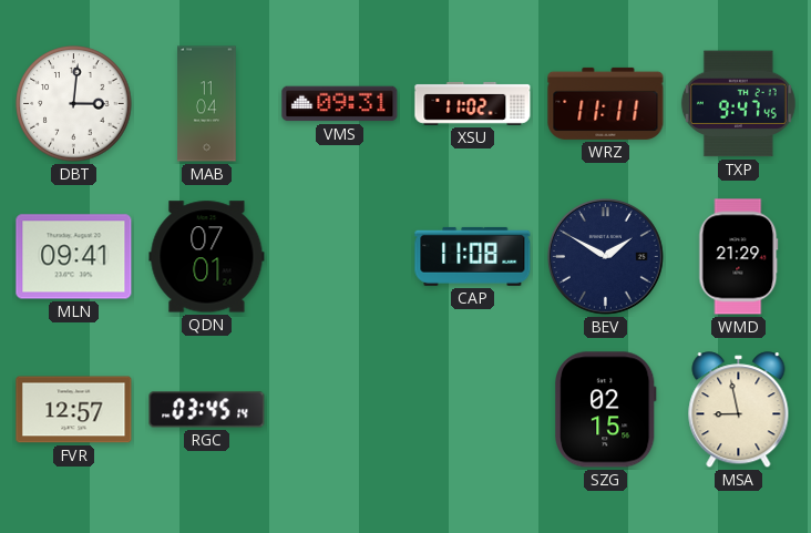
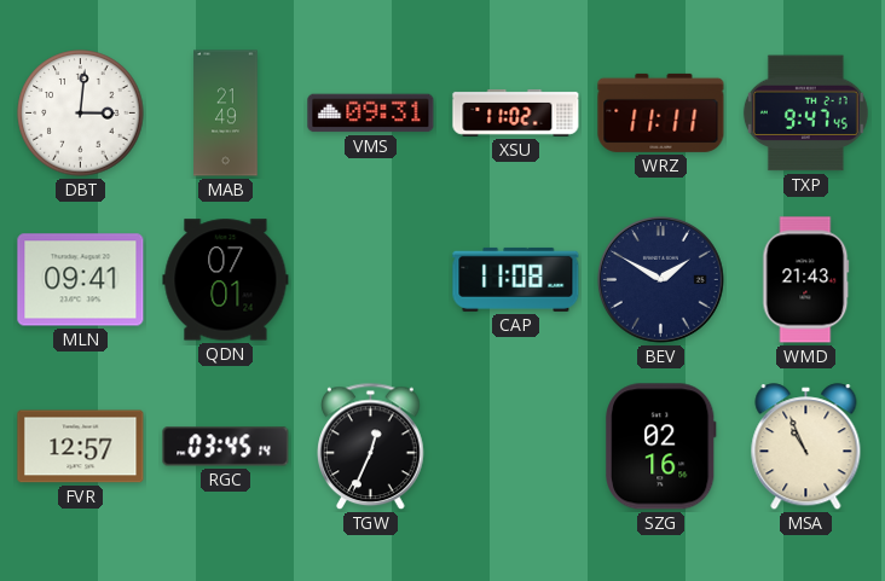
MAB: 11:04 -> 21:49 (226, 114)
WMD: 21:29 -> 21:43 (806, 280)
TGW: none -> 12:34 (371, 447)
SZG: 02:15 -> 02:16 (661, 447)
MSA: 8:58 -> 10:56 (806, 447)
